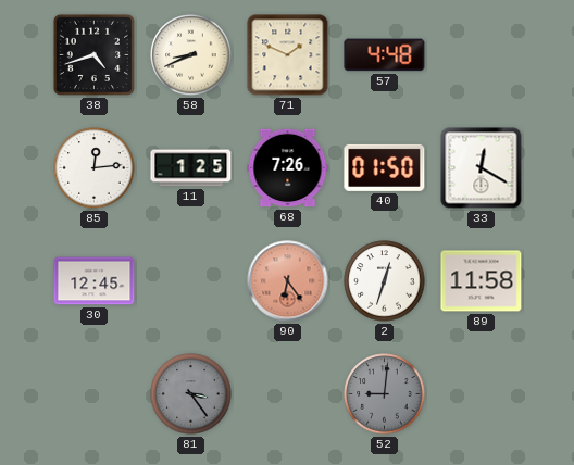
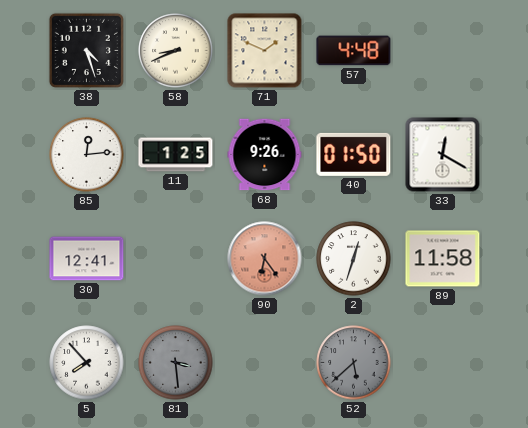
38: 4:42 -> 4:27 (86, 50)
68: 7:26 -> 9:26 (265, 155)
30: 12:45 -> 12:41 (87, 259)
5: none -> 7:53 (87, 363)
81: 3:24 -> 3:29 (176, 363)
52: 9:01 -> 5:38 (354, 363)
